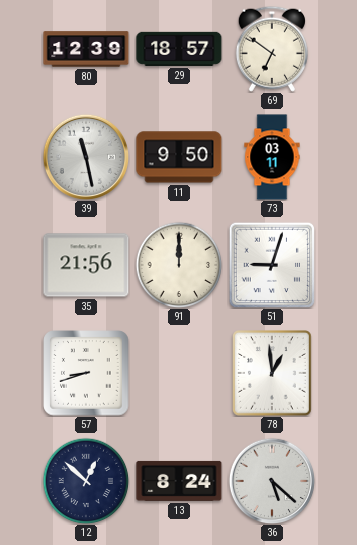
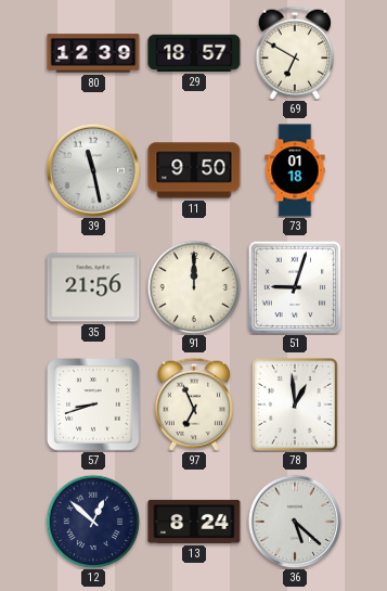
69: 6:51 -> 6:50 (295, 53)
73: 03:11 -> 01:18 (295, 170)
97: none -> 6:56 (194, 404)
